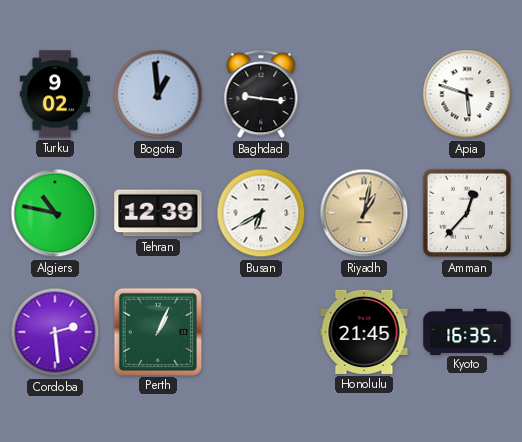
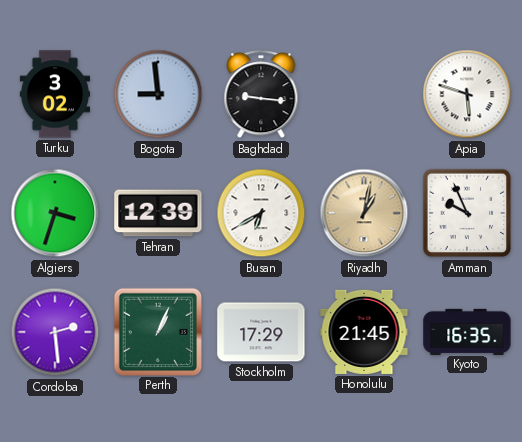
Turku: 9:02 -> 3:02 (54, 94)
Bogota: 12:59 -> 8:59 (158, 94)
Algiers: 10:47 -> 3:33 (55, 213)
Amman: 12:37 -> 9:56 (467, 213)
Stockholm: none -> 17:29 (261, 332)
